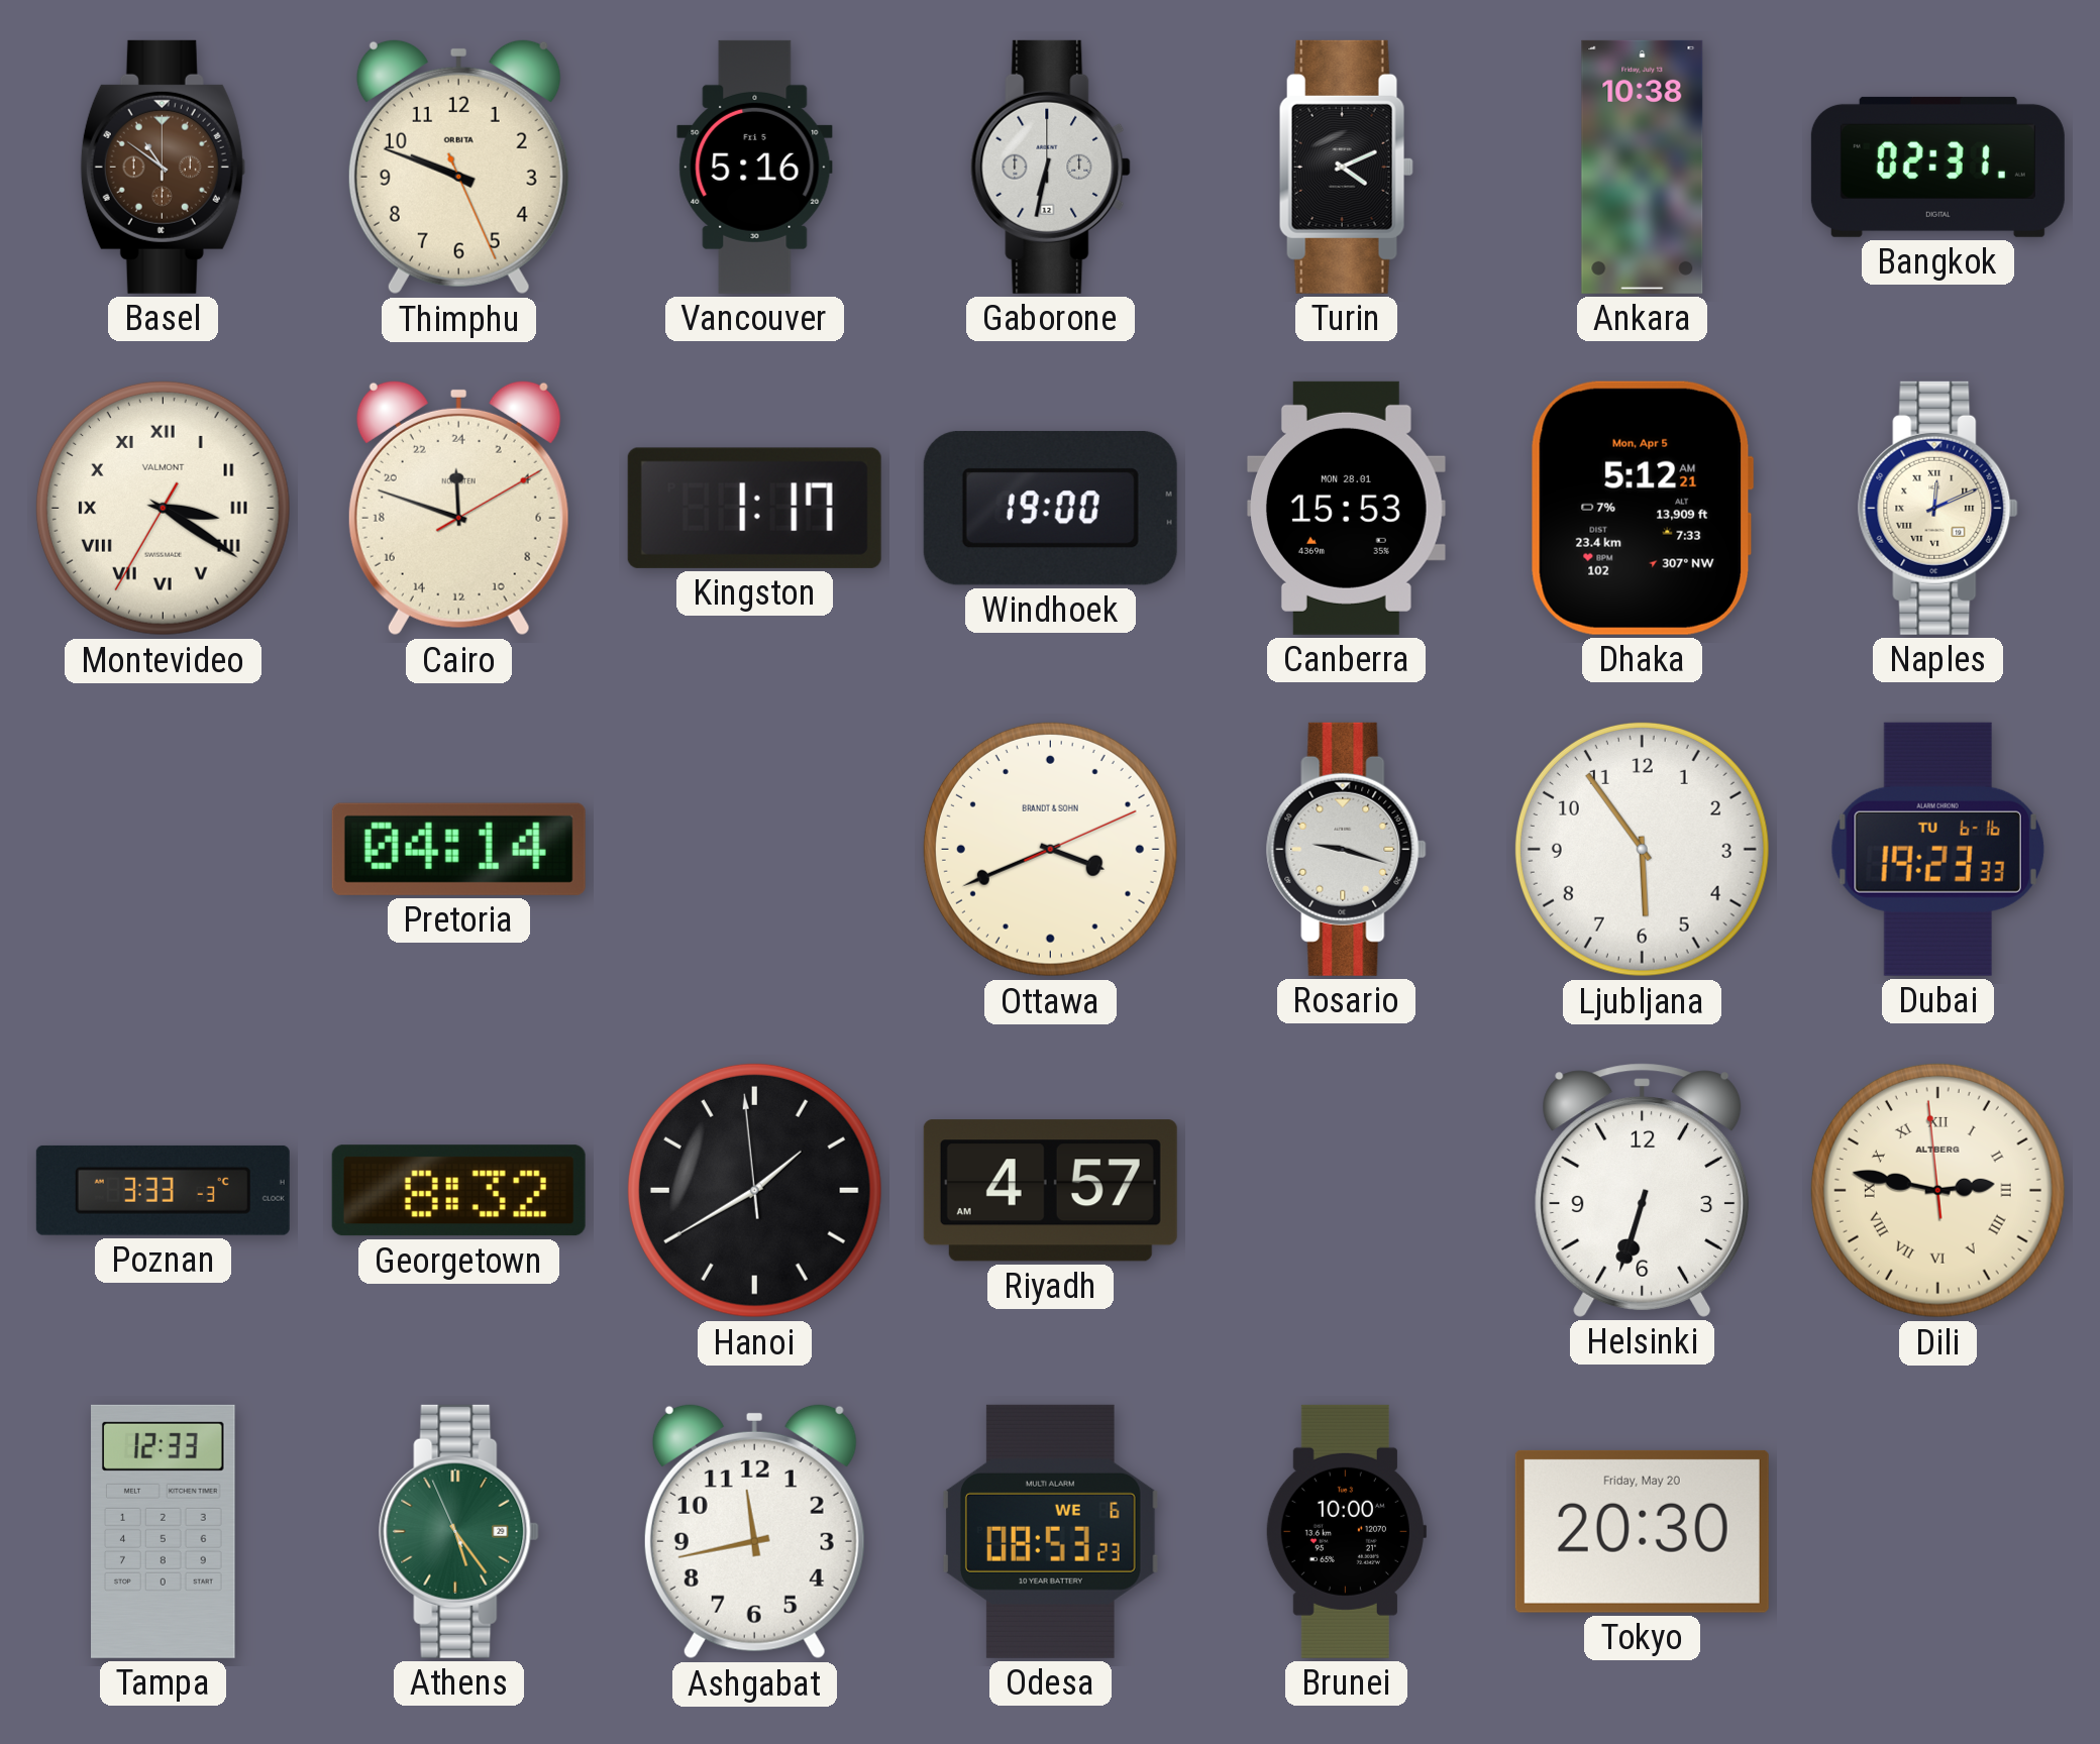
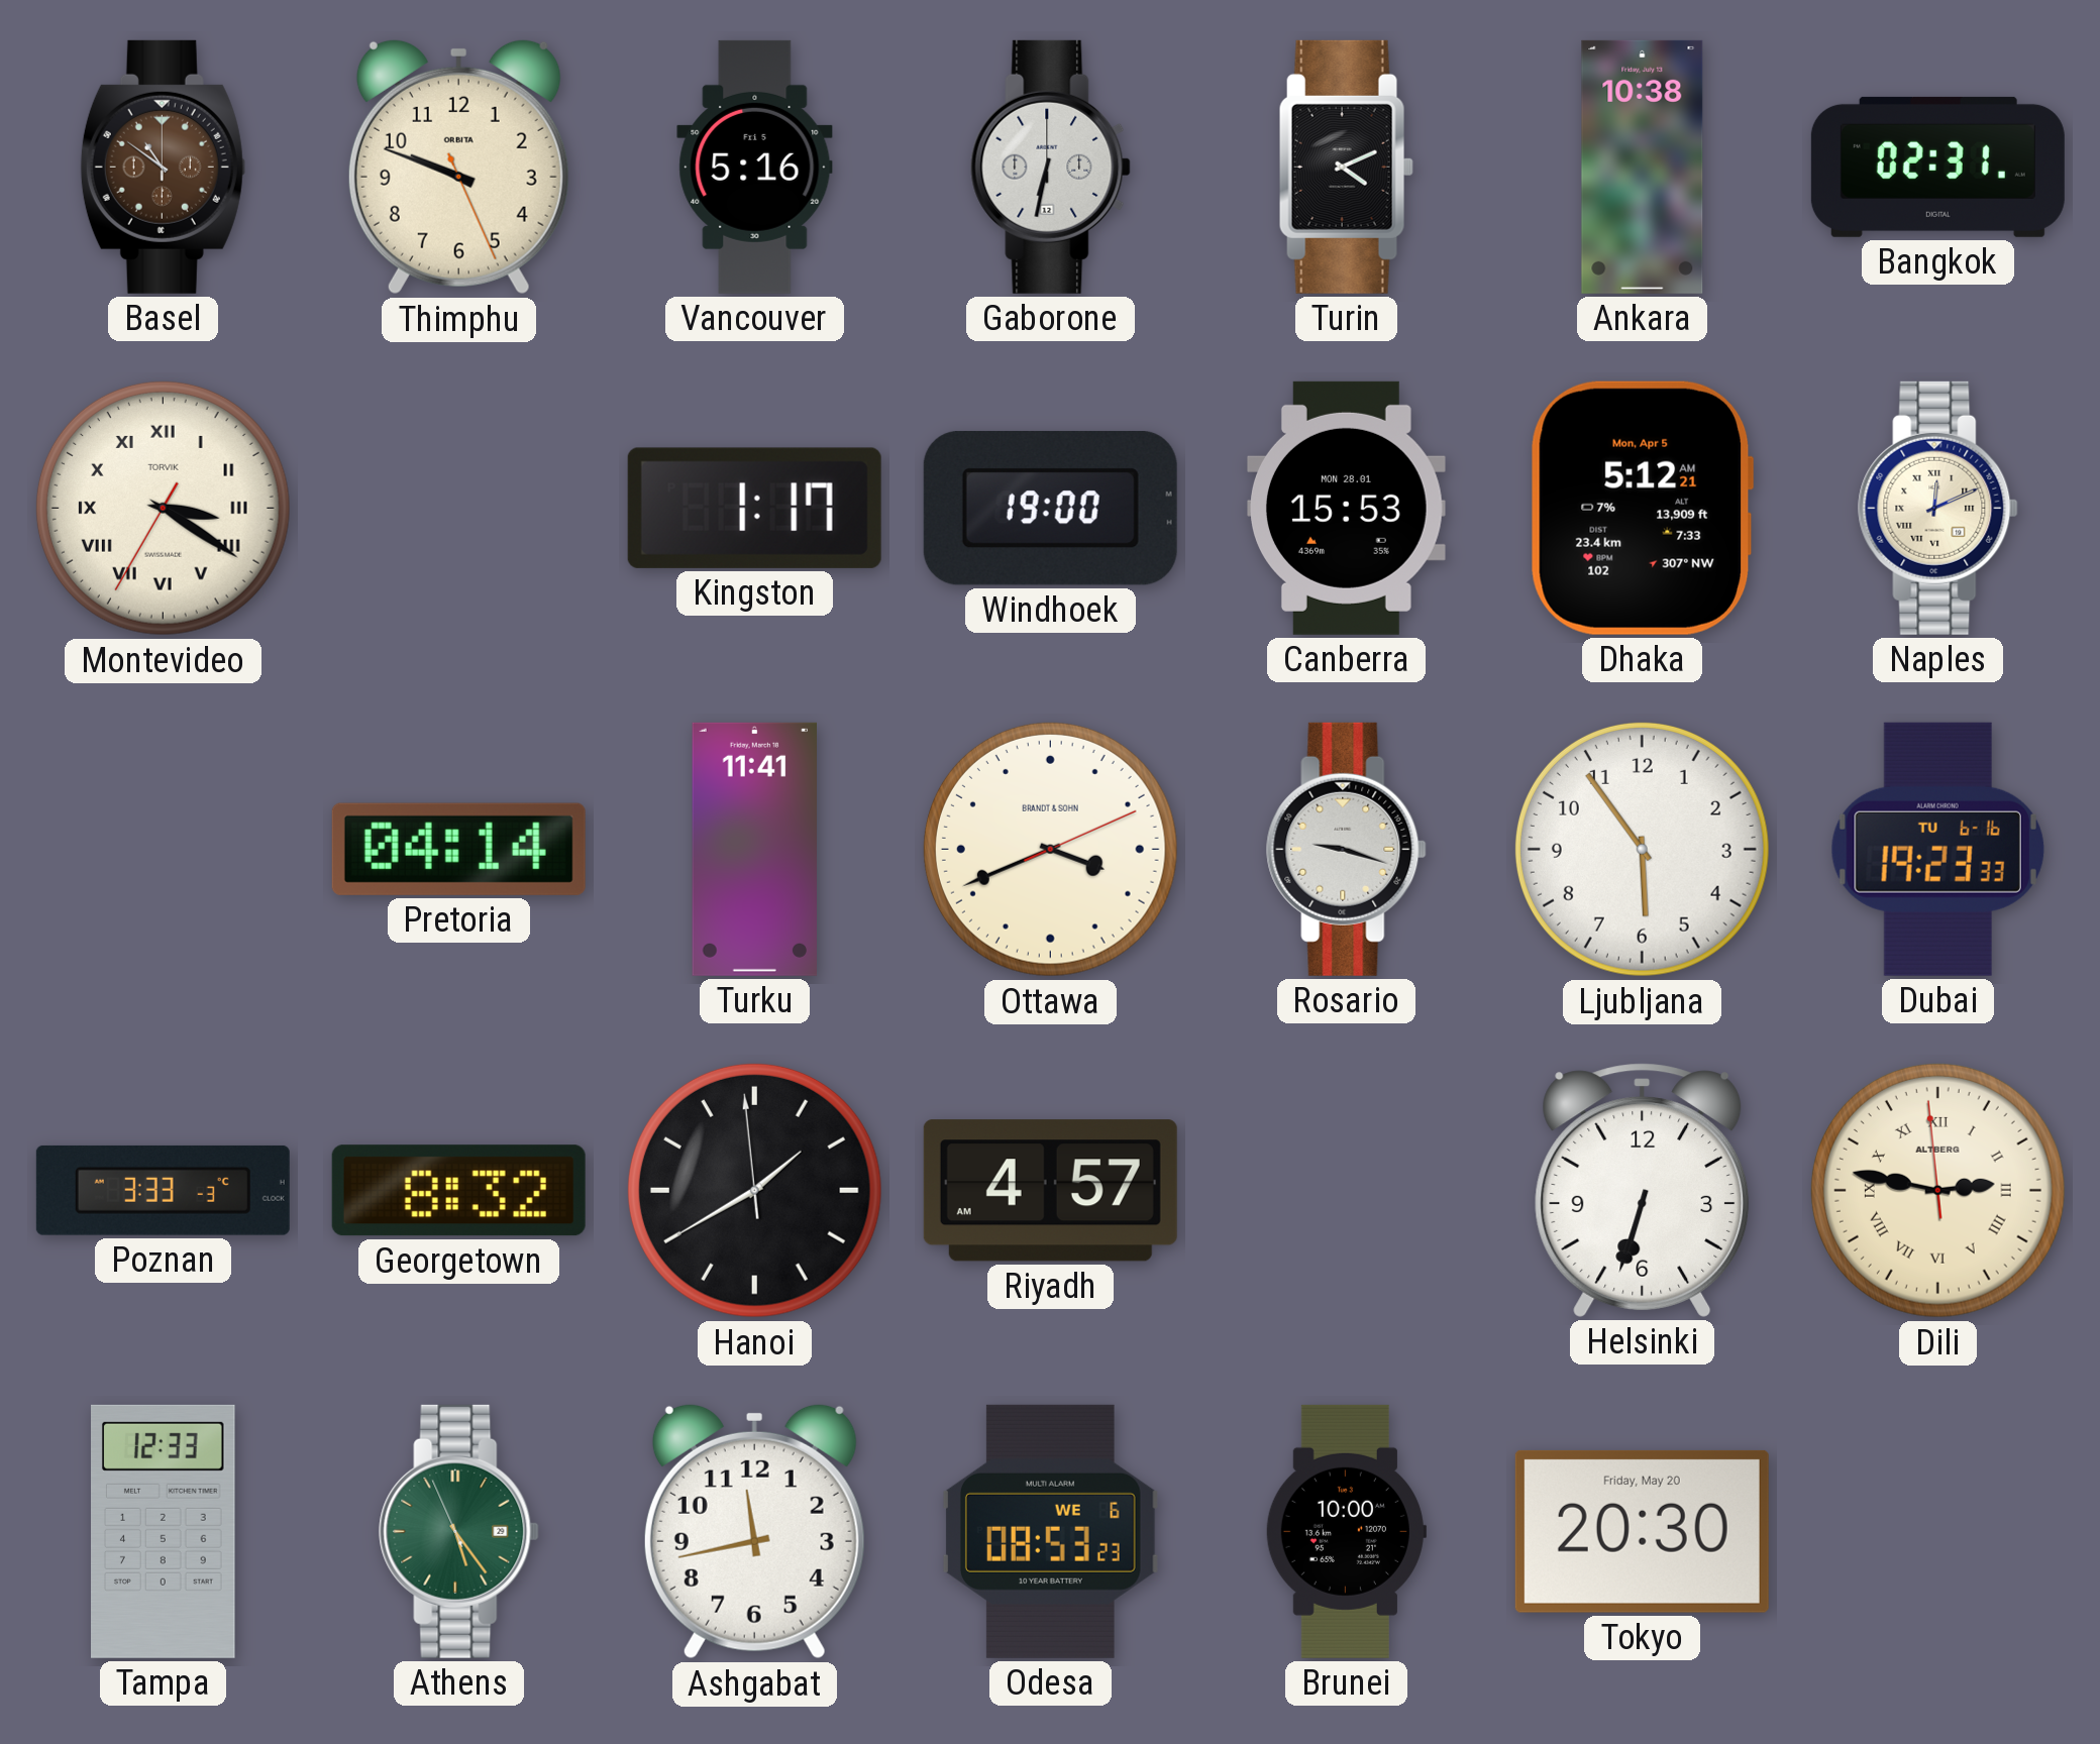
Montevideo brand: VALMONT -> TORVIK (163, 508)
Cairo: 23:48 -> none (458, 508)
Turku: none -> 11:41 (754, 849)
